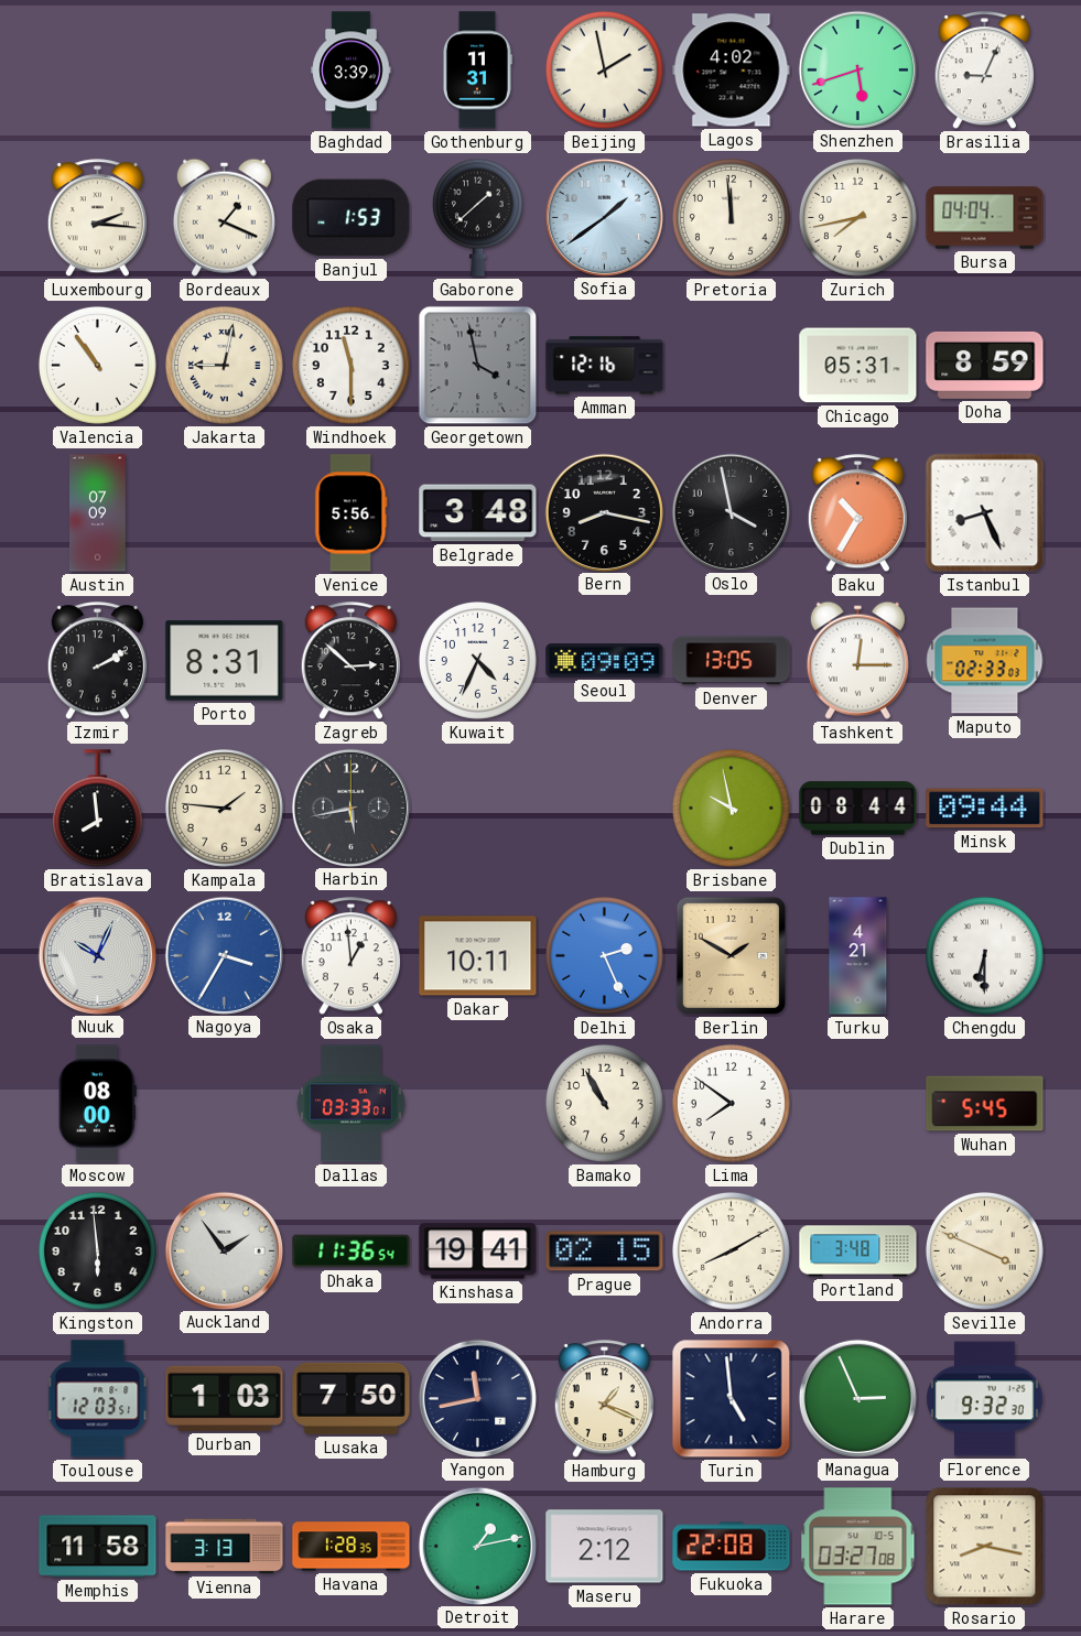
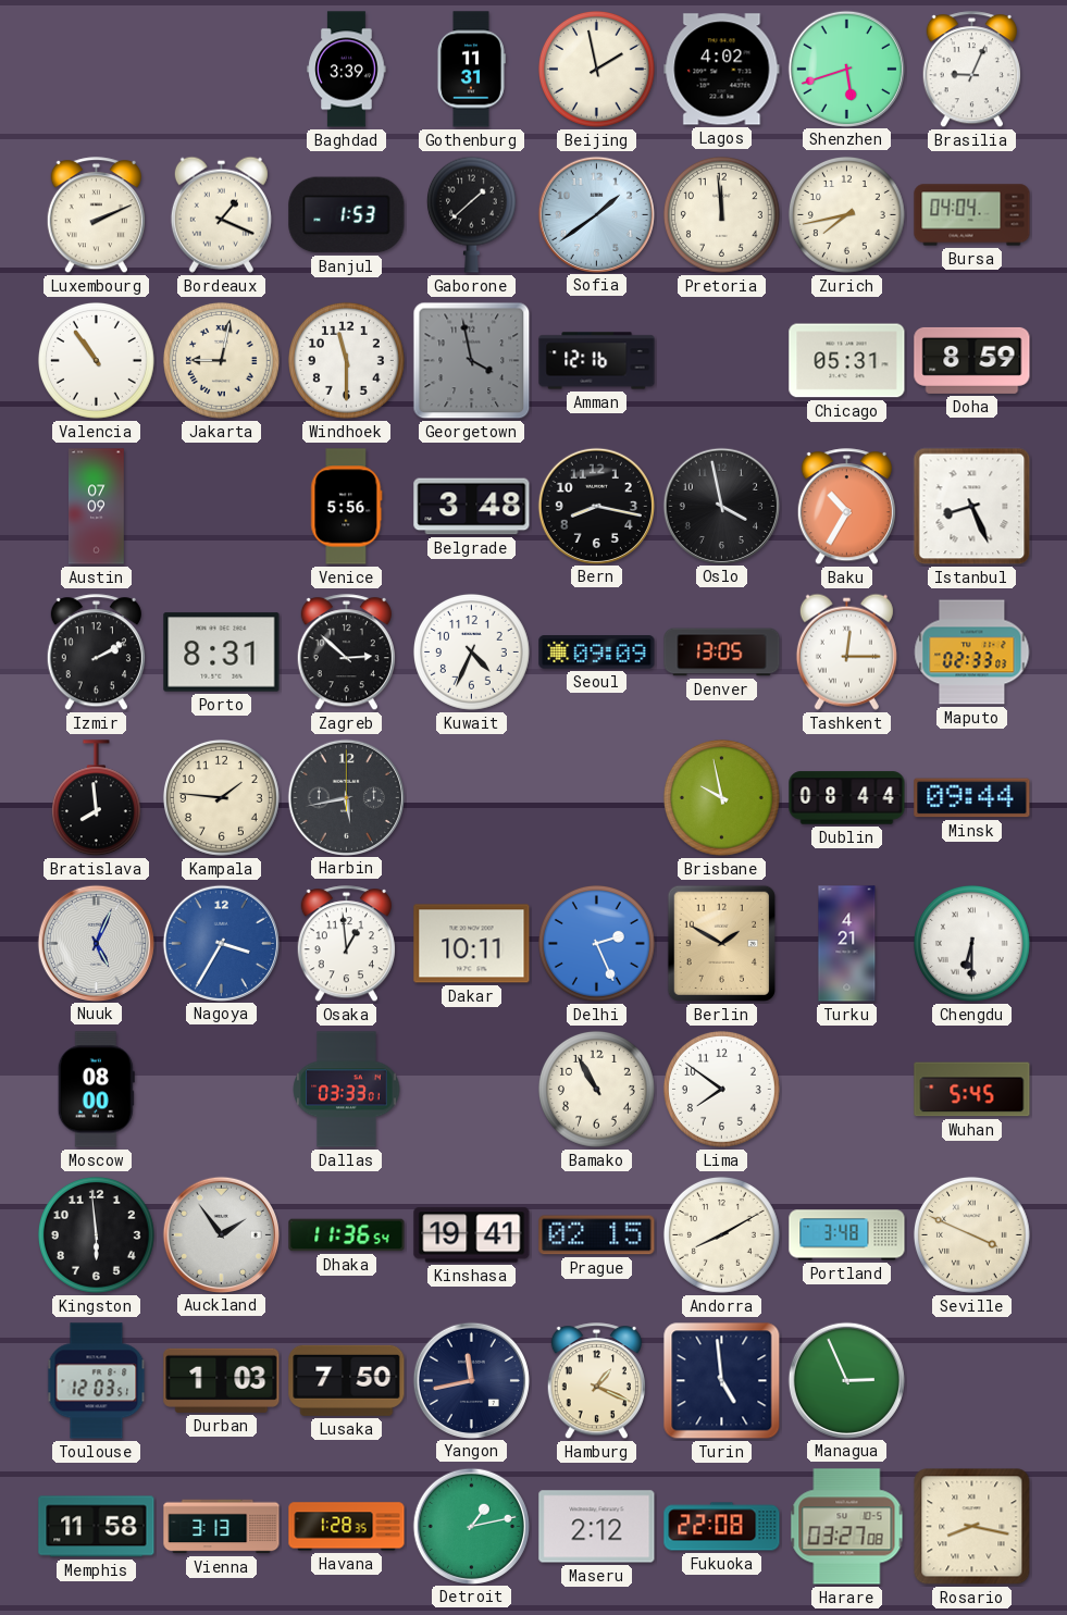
Luxembourg: 2:16 -> 2:11 (96, 215)
Nuuk: 10:04 -> 5:04 (96, 943)
Florence: 9:32 -> none (985, 1399)
